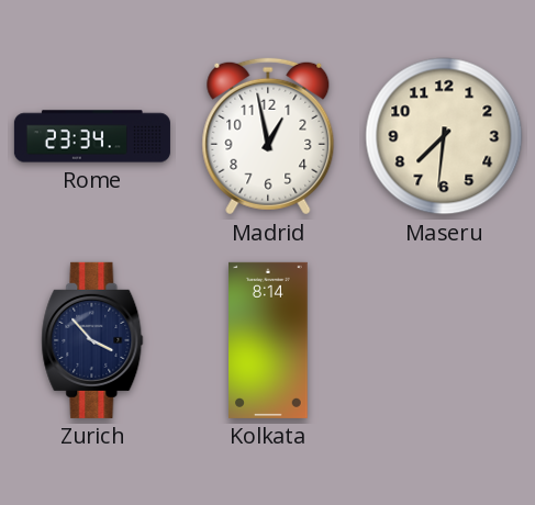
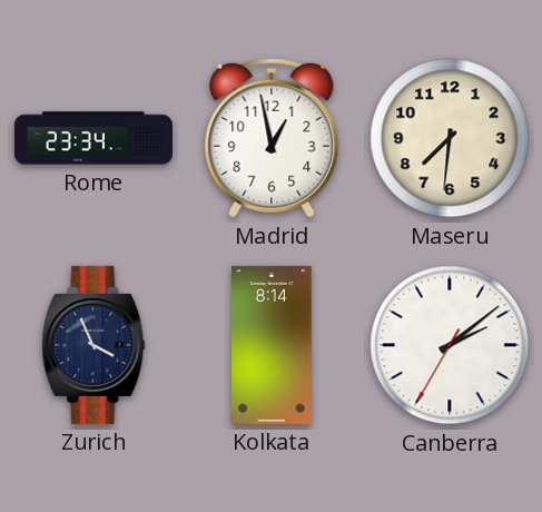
Zurich: 3:53 -> 3:56 (93, 345)
Canberra: none -> 2:08 (450, 345)
